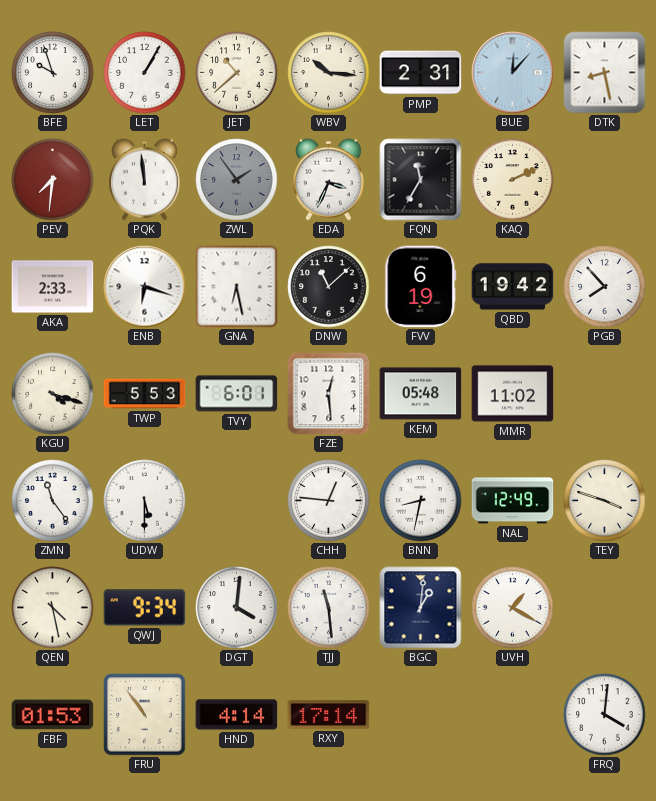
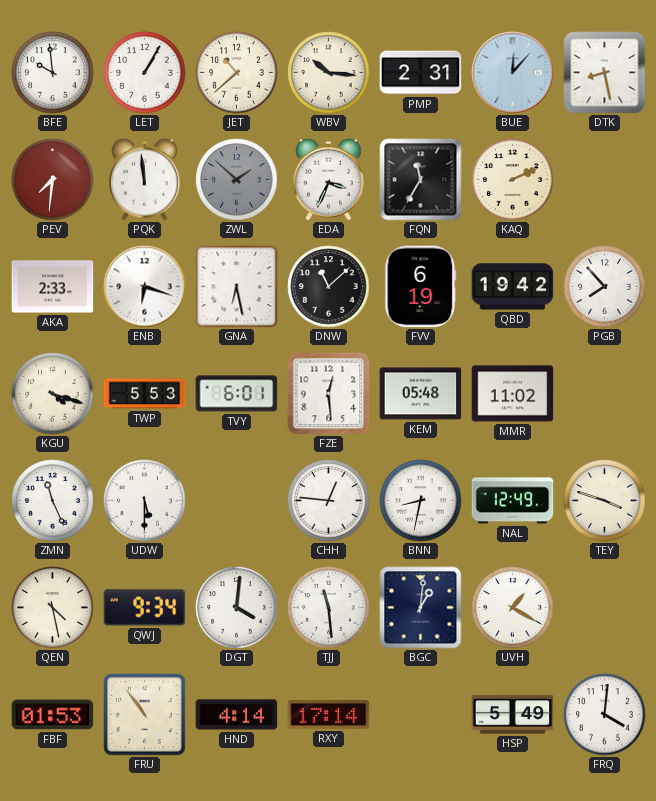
BFE: 9:57 -> 9:59 (53, 73)
ZWL: 1:54 -> 1:52 (237, 180)
ZMN: 11:24 -> 11:26 (53, 501)
HSP: none -> 5:49 (513, 715)
